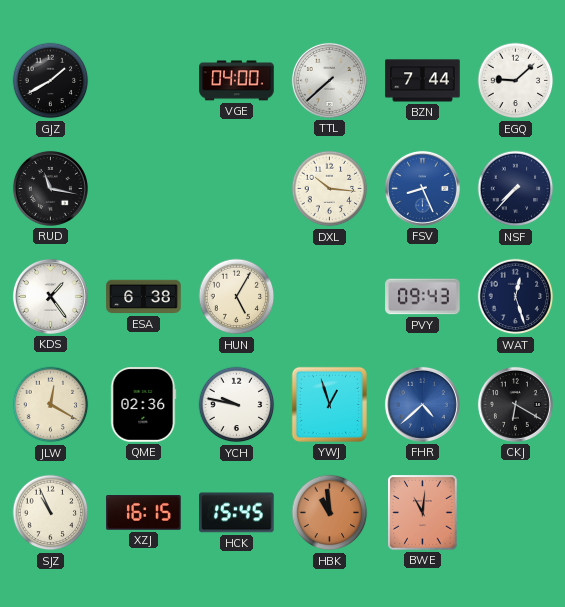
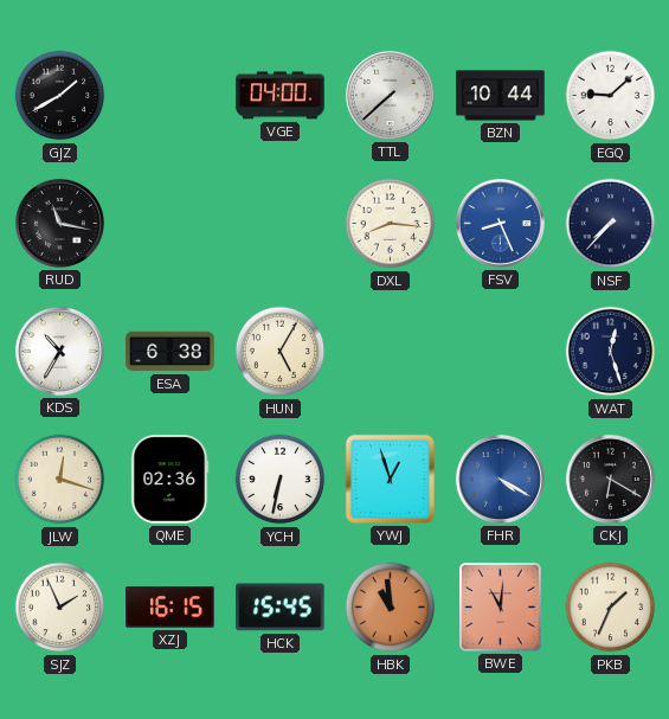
BZN: 7:44 -> 10:44 (501, 96)
DXL: 10:16 -> 8:16 (391, 224)
KDS: 1:24 -> 10:35 (59, 351)
PVY: 09:43 -> none (423, 297)
JLW: 12:20 -> 12:18 (60, 480)
YCH: 9:47 -> 6:32 (281, 480)
FHR: 4:38 -> 4:20 (500, 479)
SJZ: 10:56 -> 1:56 (60, 608)
PKB: none -> 1:34 (611, 608)
